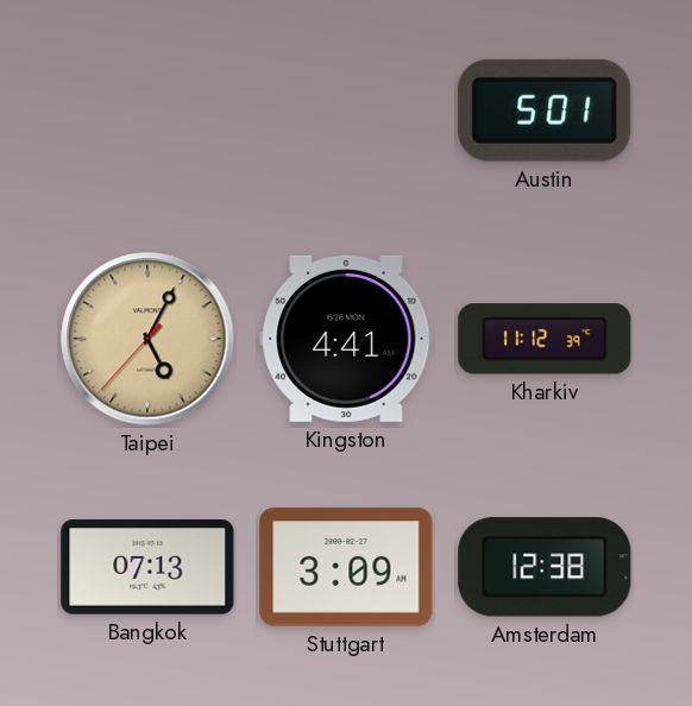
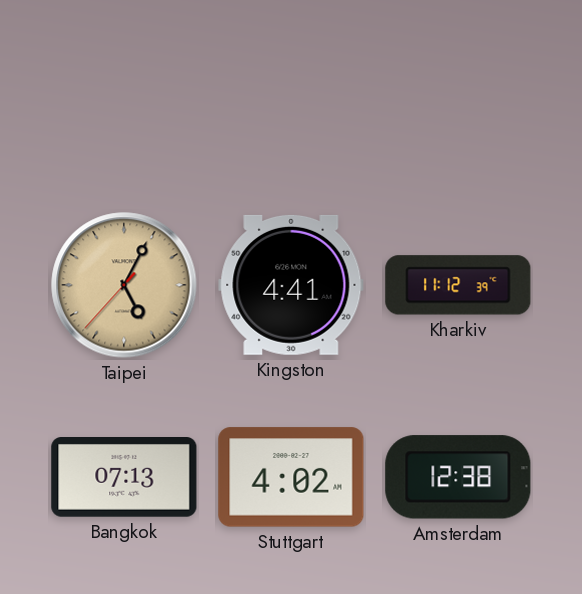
Austin: 5:01 -> none (545, 111)
Stuttgart: 3:09 -> 4:02 (291, 477)
